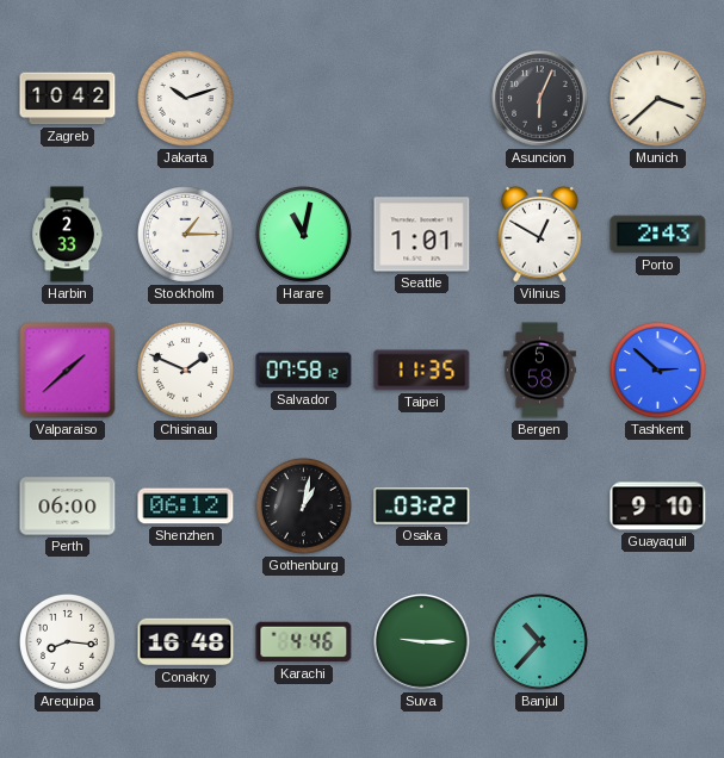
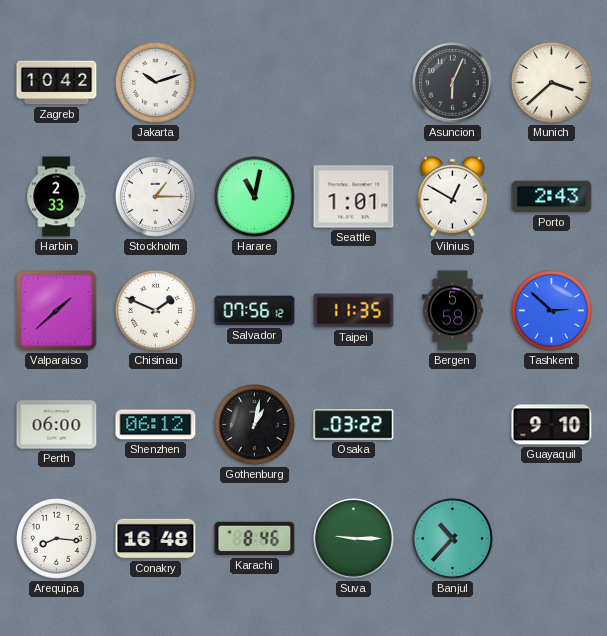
Salvador: 07:58 -> 07:56 (255, 311)
Karachi: 4:46 -> 8:46 (255, 539)
